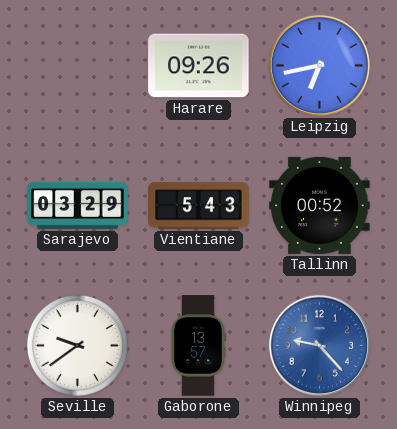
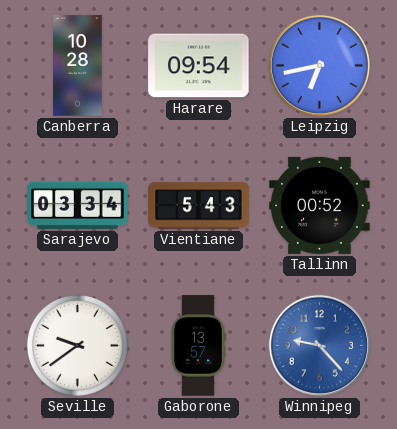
Canberra: none -> 10:28 (78, 66)
Harare: 09:26 -> 09:54 (199, 66)
Sarajevo: 03:29 -> 03:34 (78, 205)
